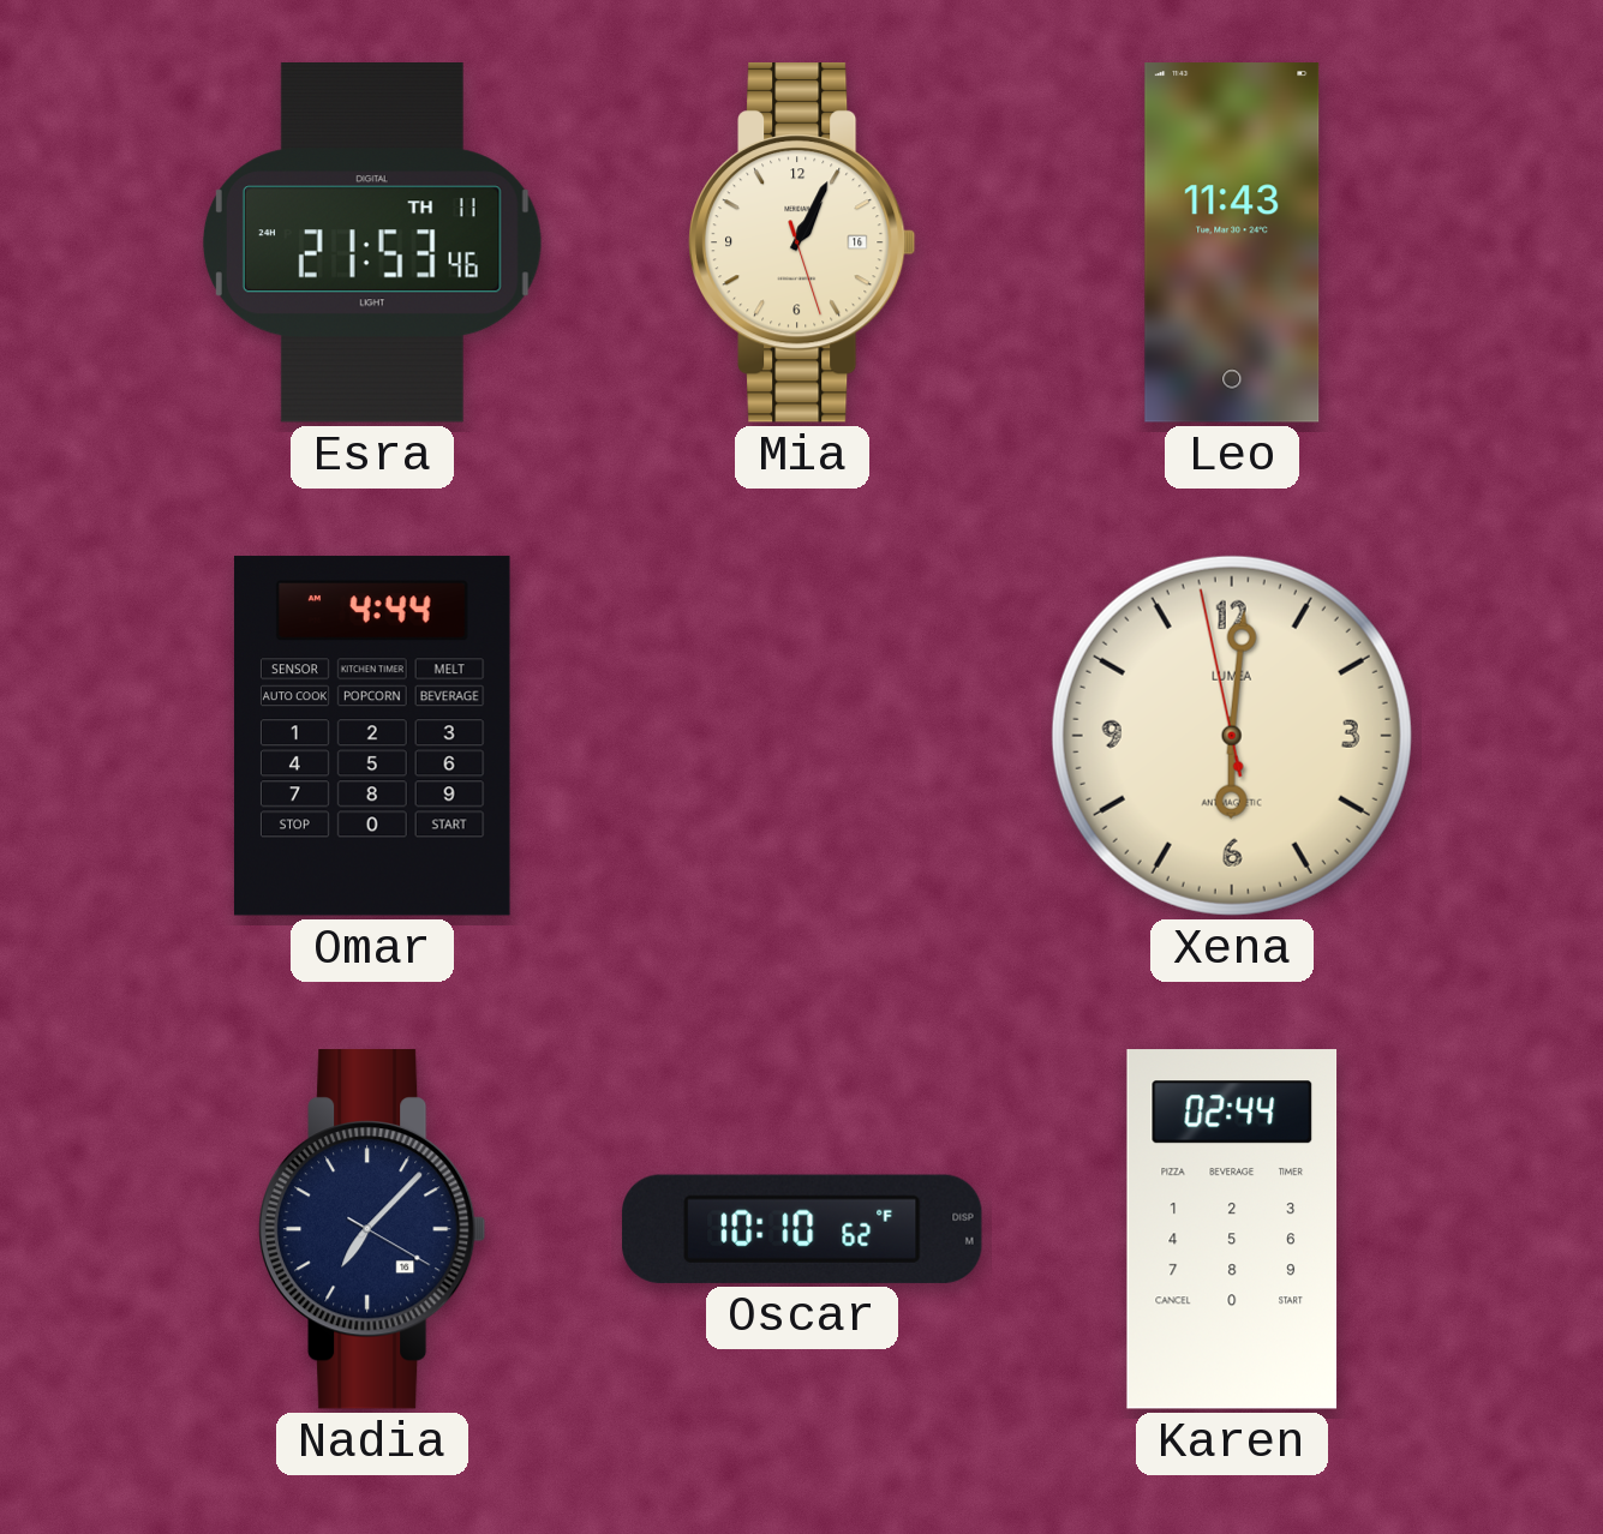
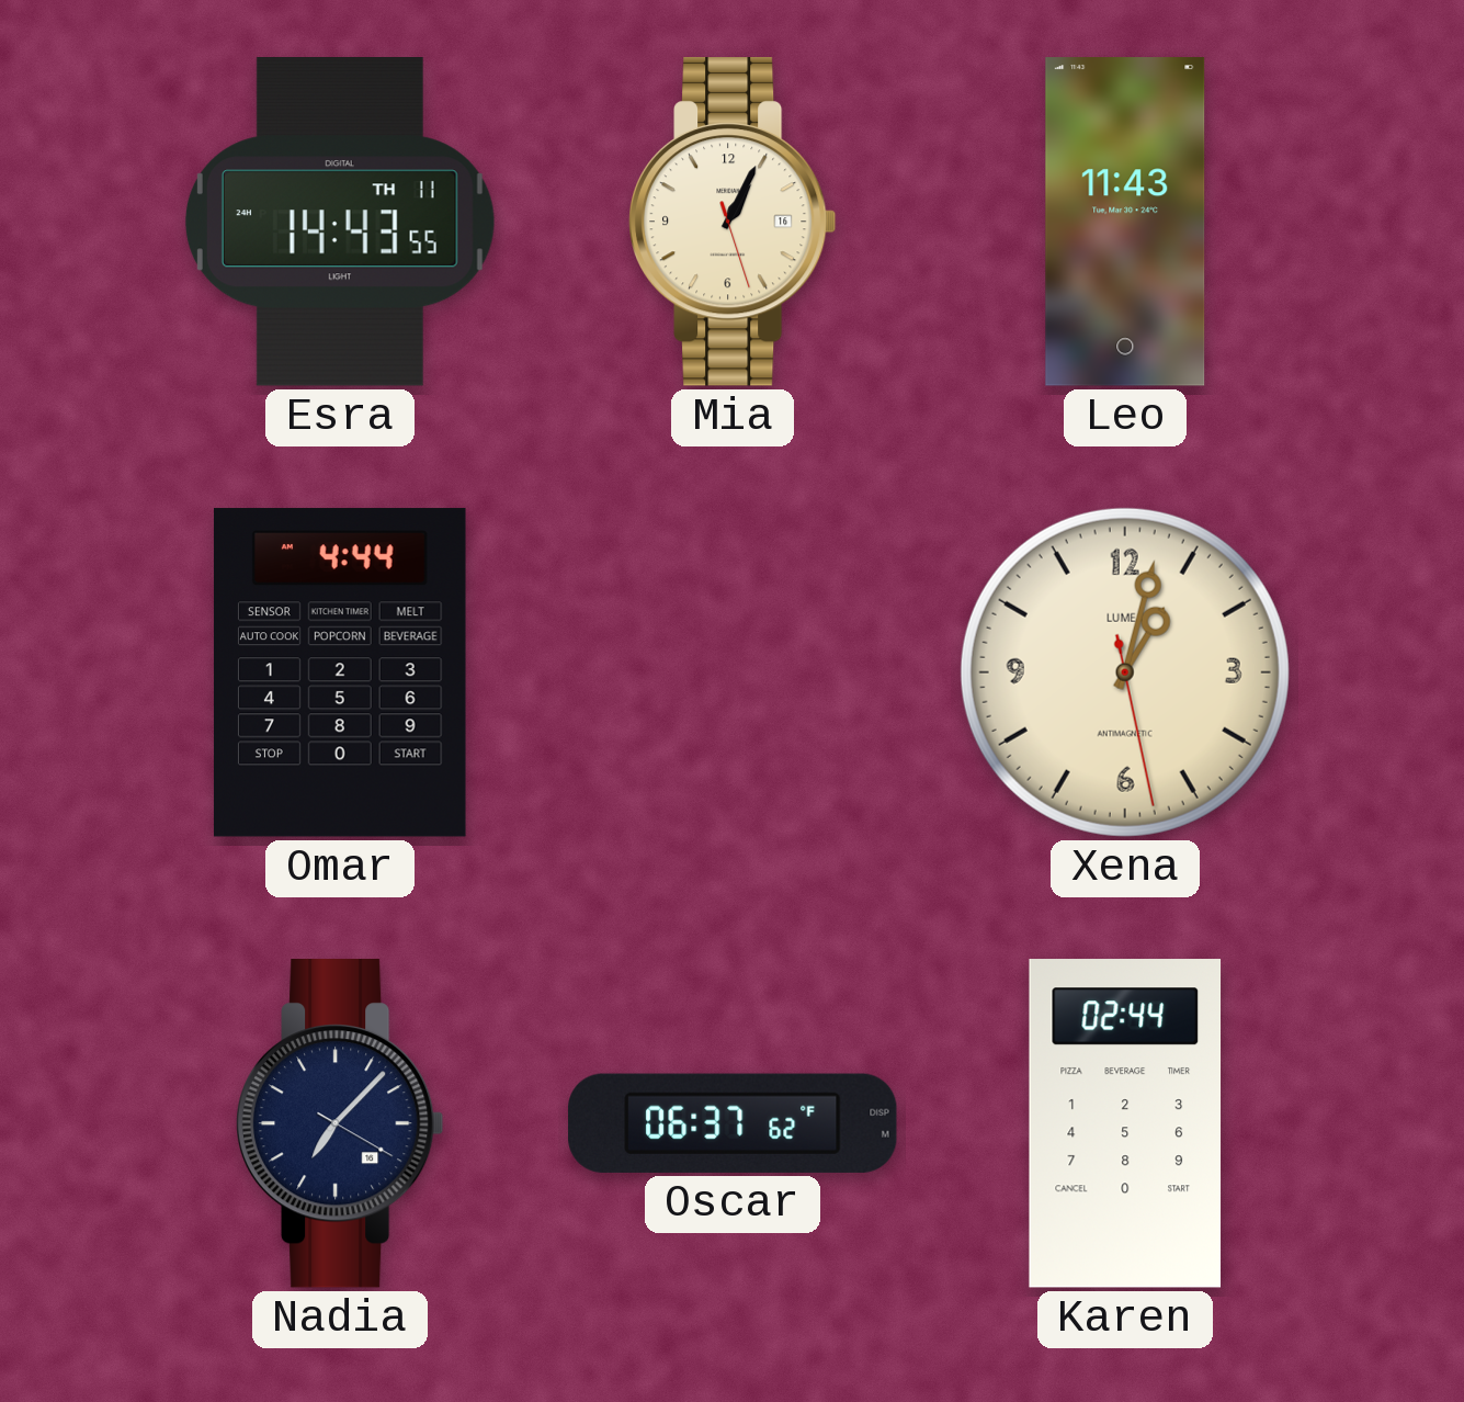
Esra: 21:53 -> 14:43 (340, 223)
Xena: 6:00 -> 1:02 (1125, 672)
Oscar: 10:10 -> 06:37 (733, 1123)
